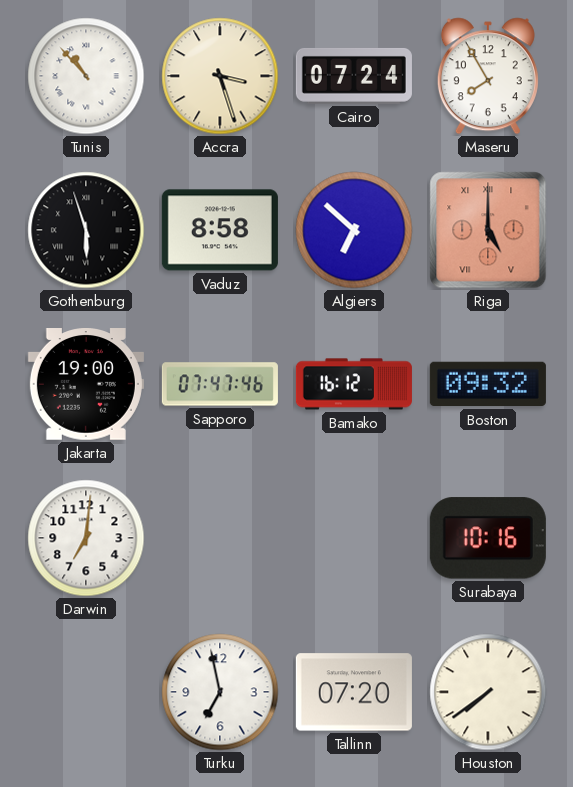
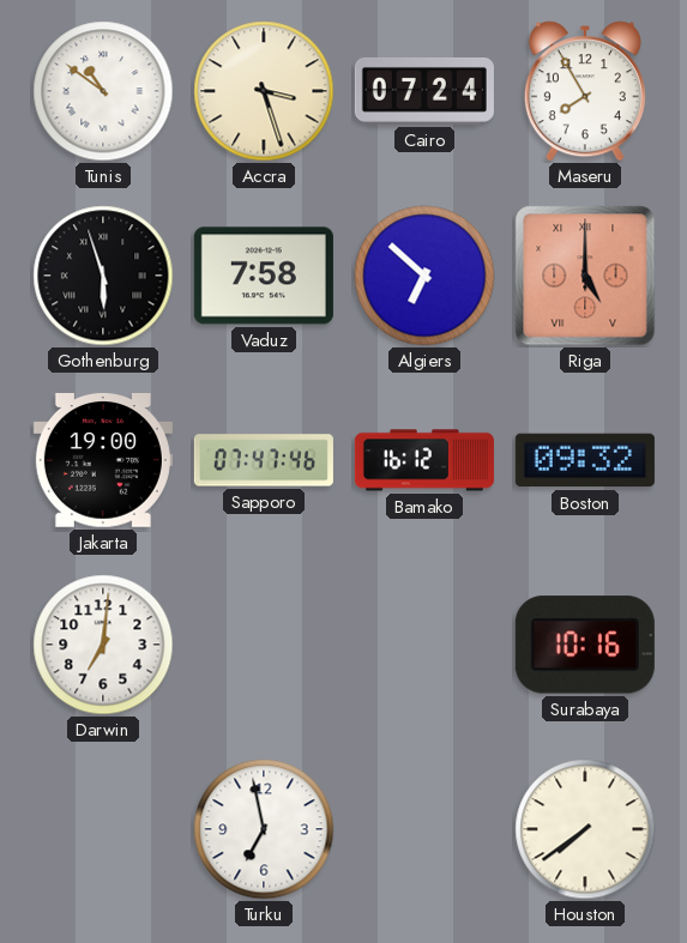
Tunis: 10:53 -> 10:51 (103, 91)
Vaduz: 8:58 -> 7:58 (264, 276)
Tallinn: 07:20 -> none (354, 692)
